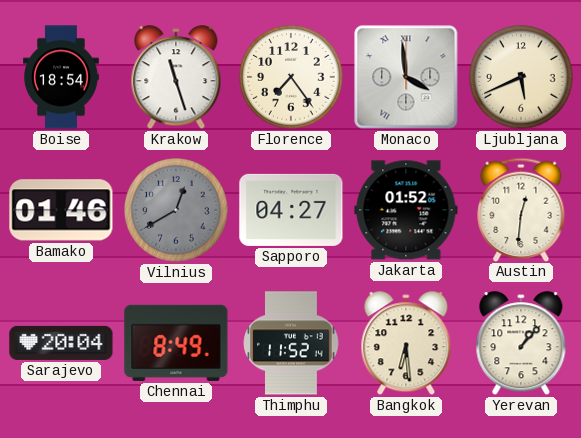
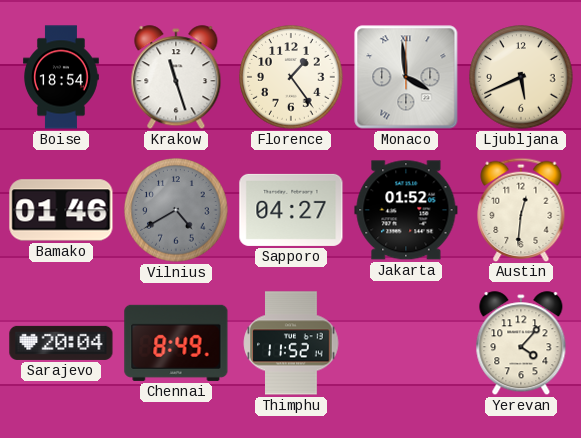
Florence: 7:24 -> 1:24 (291, 77)
Vilnius: 12:40 -> 4:40 (176, 210)
Bangkok: 6:29 -> none (406, 344)
Yerevan: 1:07 -> 4:07 (521, 344)
